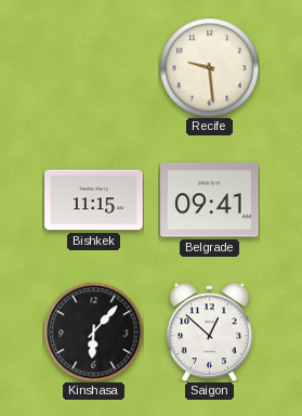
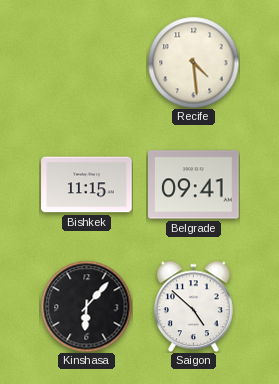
Recife: 9:29 -> 4:29 (193, 62)
Saigon: 12:52 -> 4:52 (193, 306)
